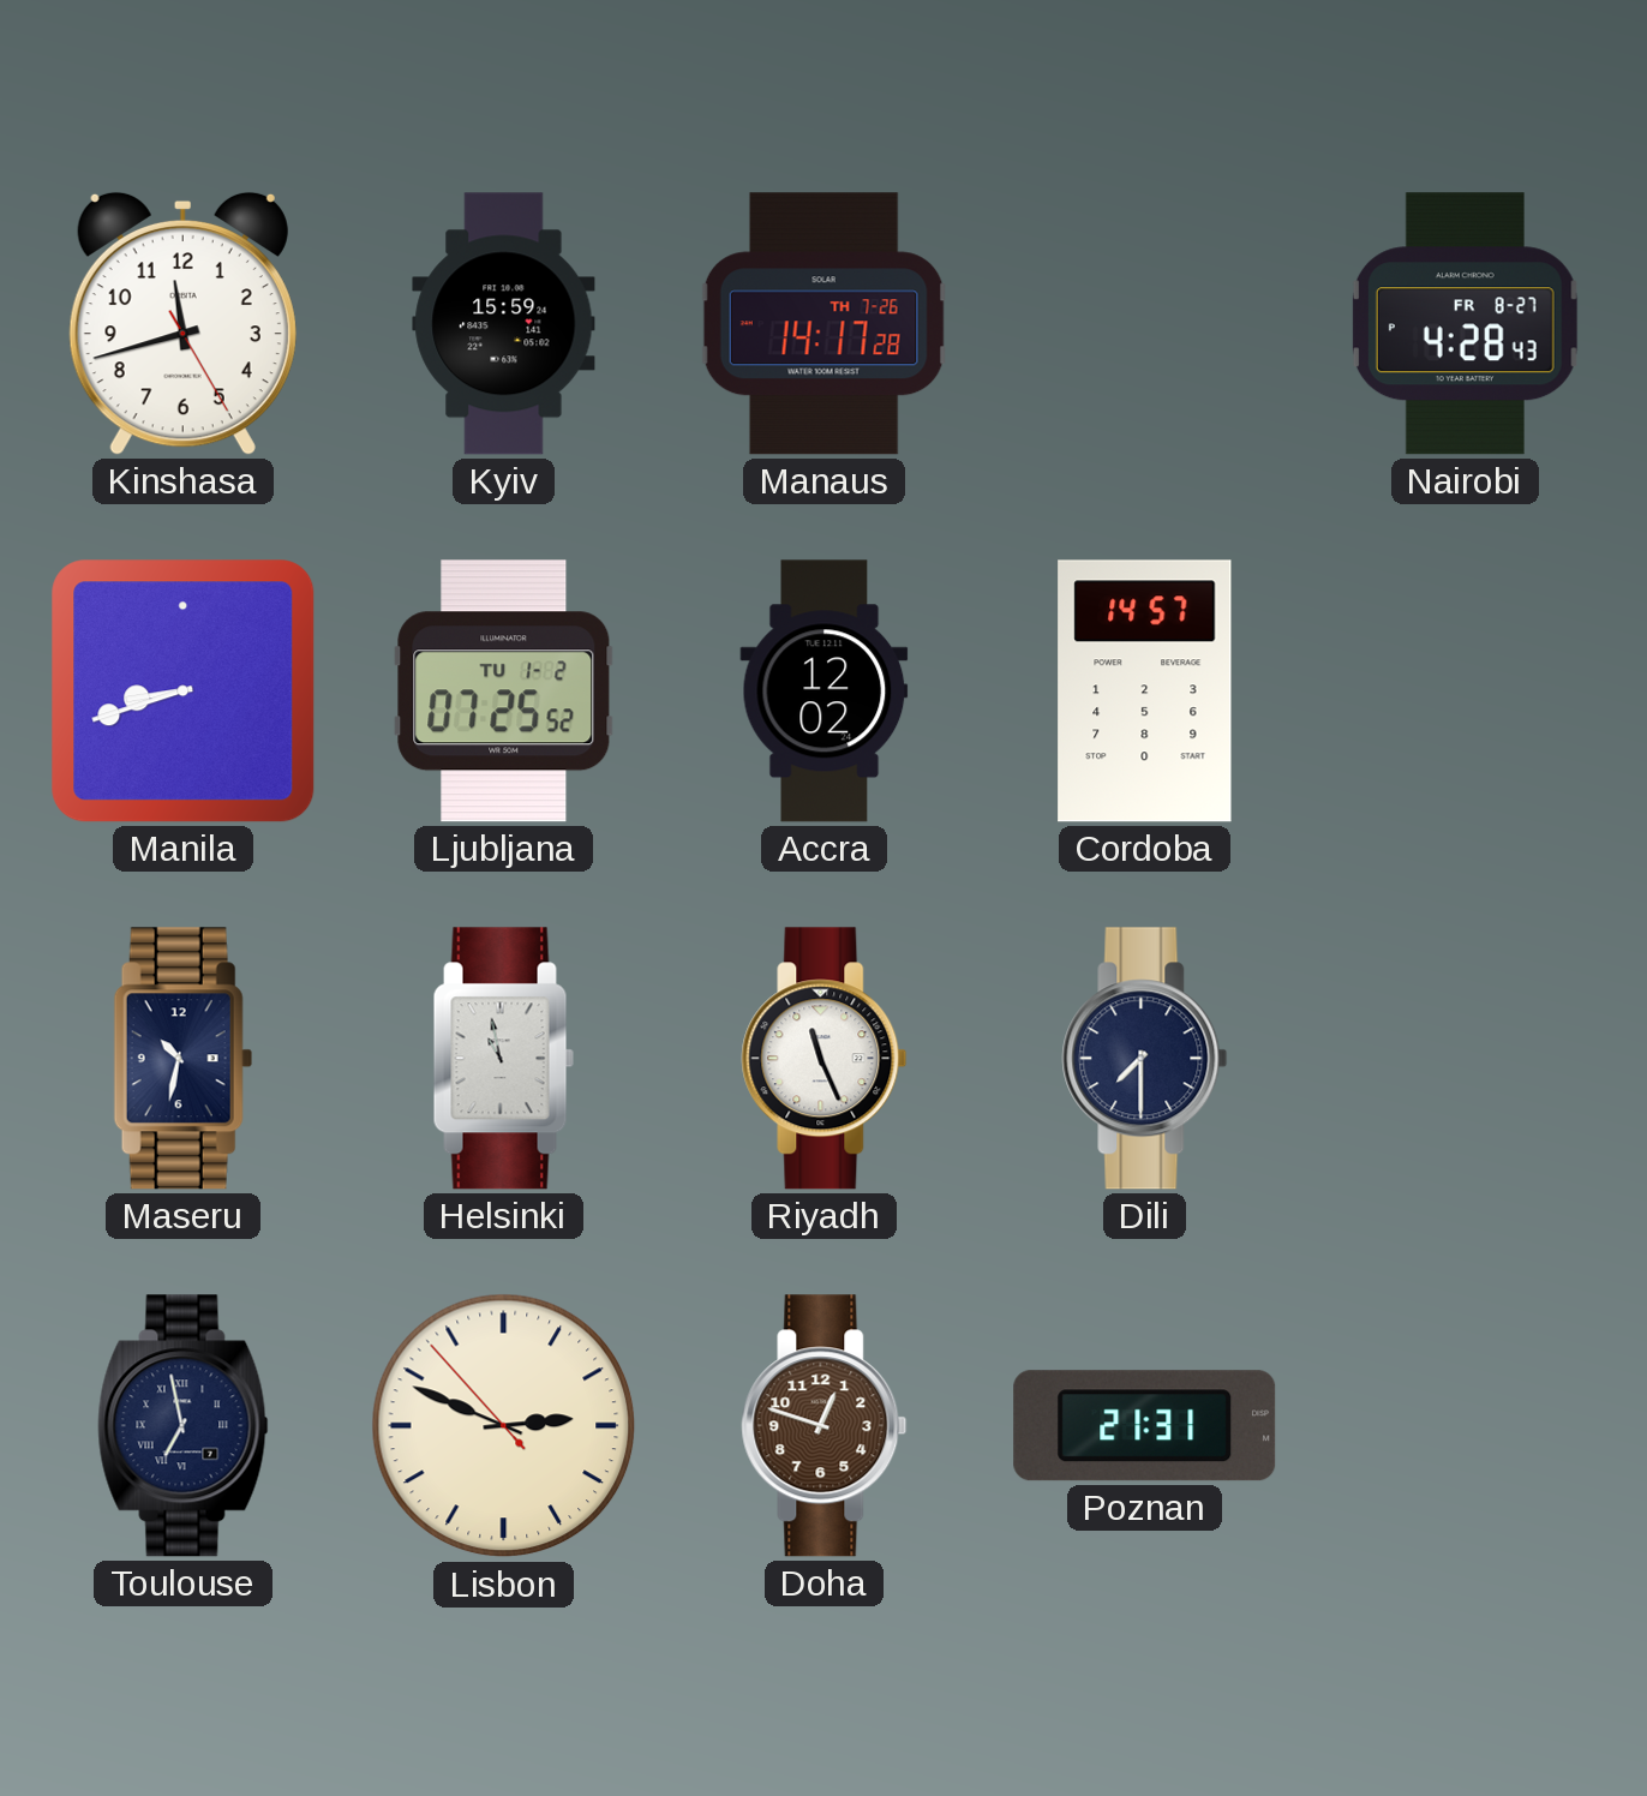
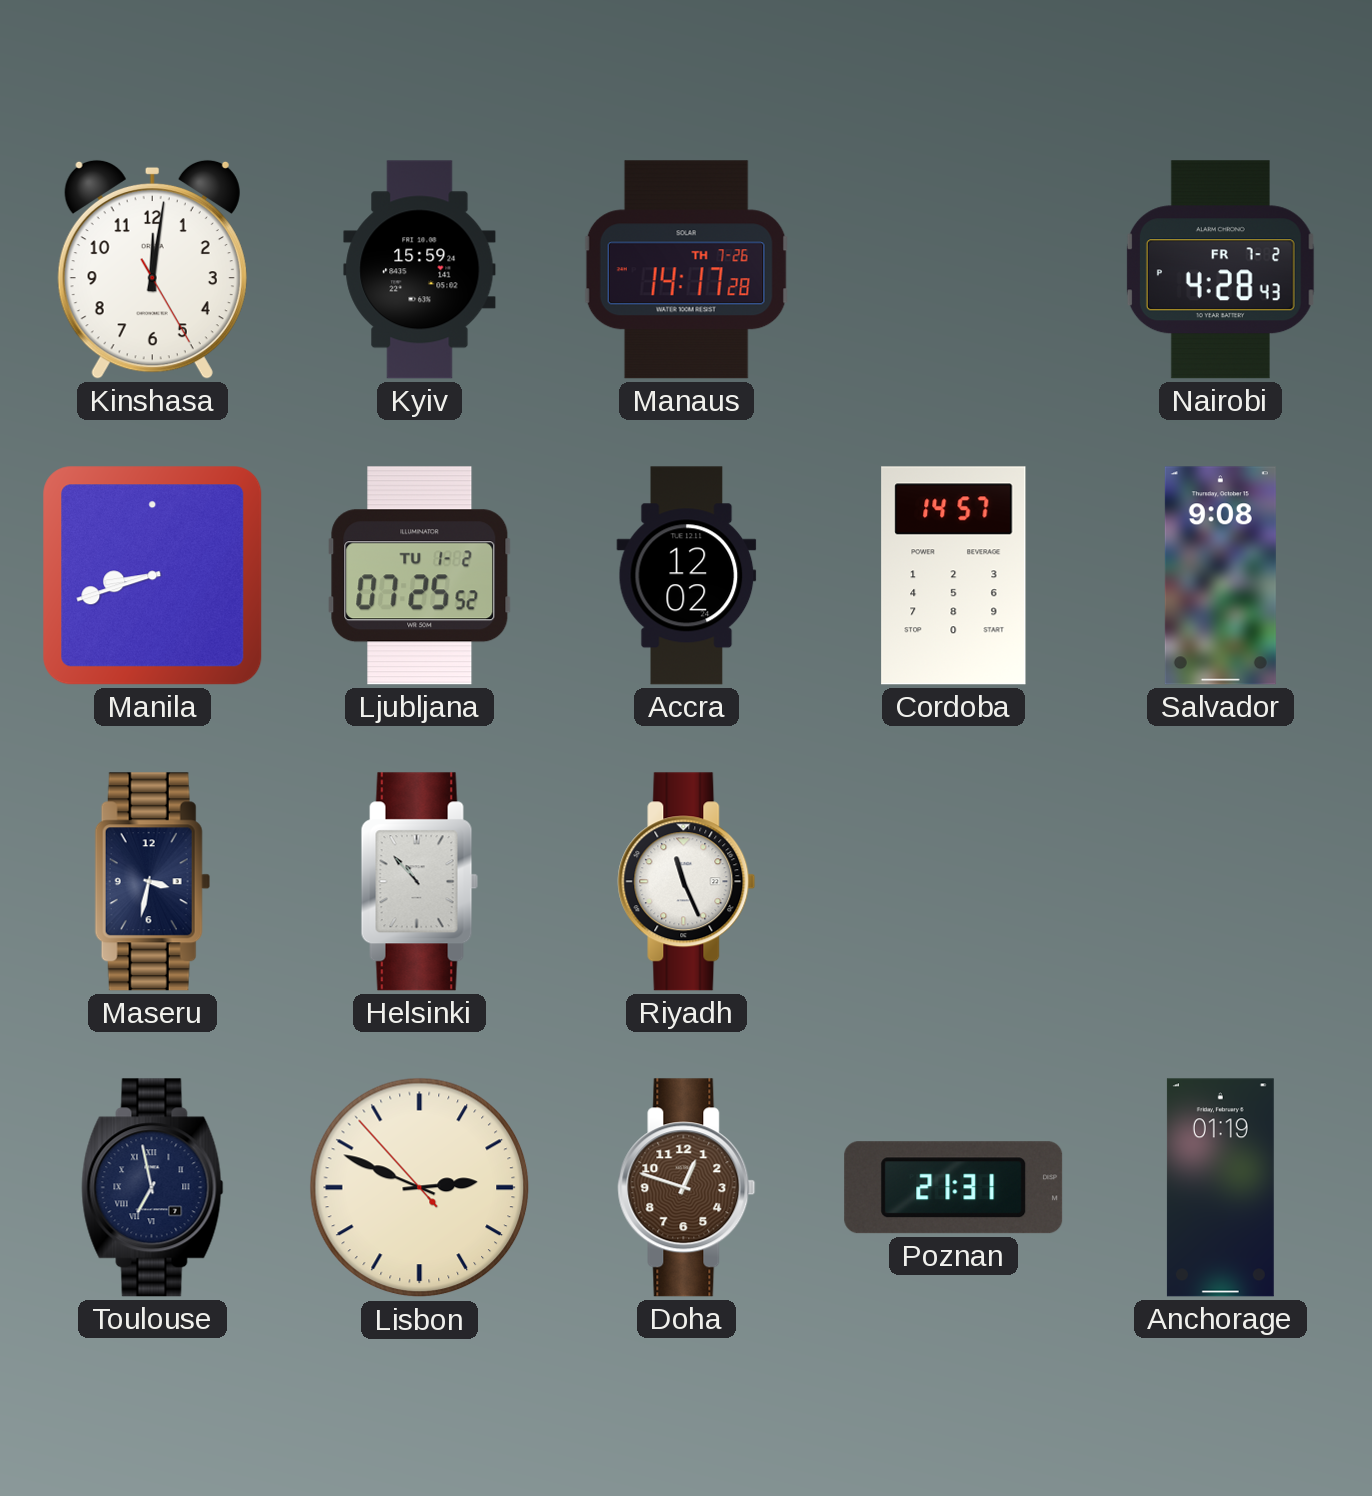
Kinshasa: 11:42 -> 12:01 (152, 269)
Nairobi date: FR 8-27 -> FR 7-2 (1220, 270)
Salvador: none -> 9:08 (1220, 576)
Maseru: 10:32 -> 3:32 (152, 882)
Helsinki: 10:58 -> 10:53 (419, 882)
Dili: 7:30 -> none (1145, 1059)
Anchorage: none -> 01:19 (1220, 1188)
